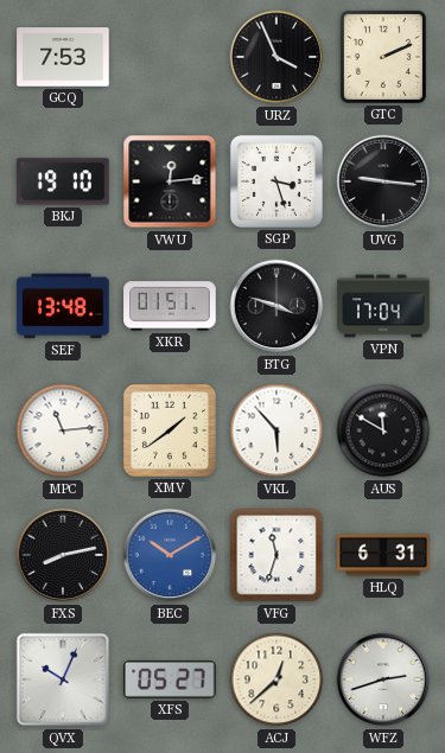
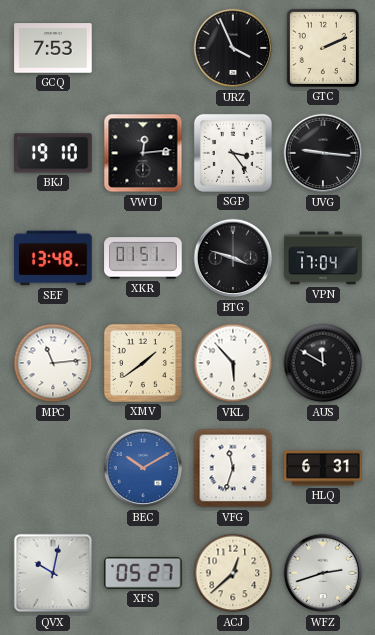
SGP: 3:27 -> 3:24 (233, 153)
FXS: 8:13 -> none (63, 555)
QVX: 10:04 -> 10:02 (53, 573)
